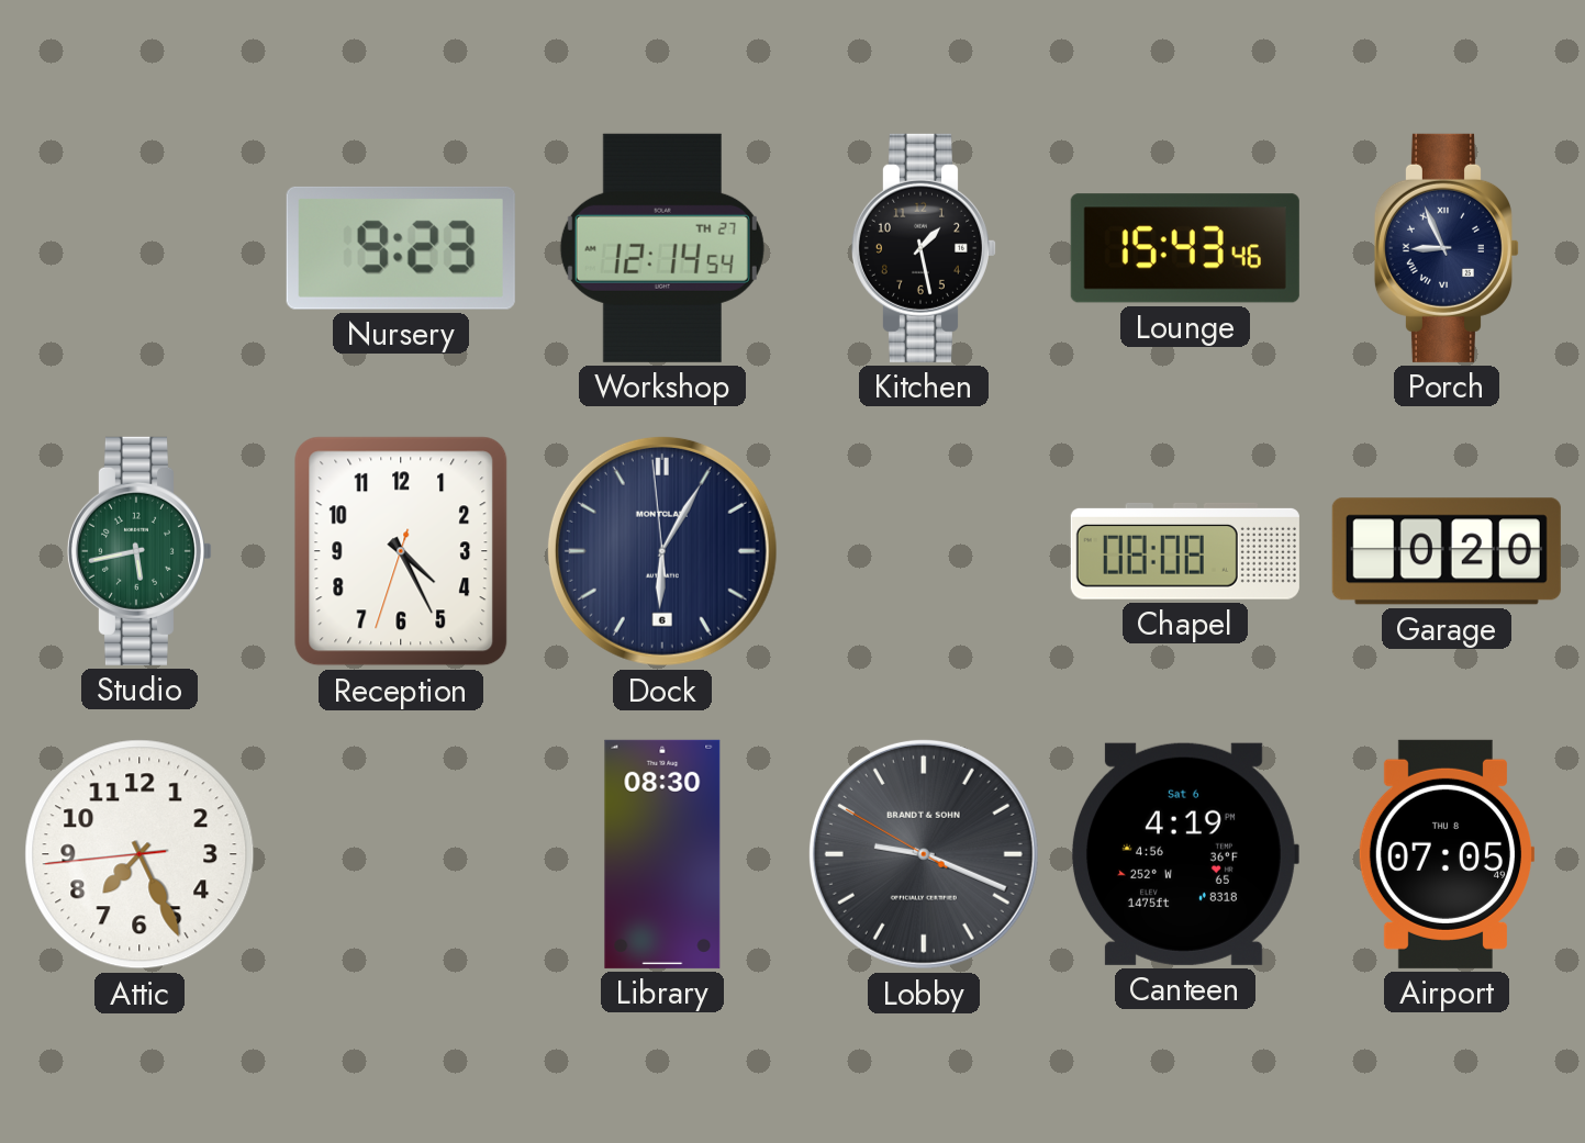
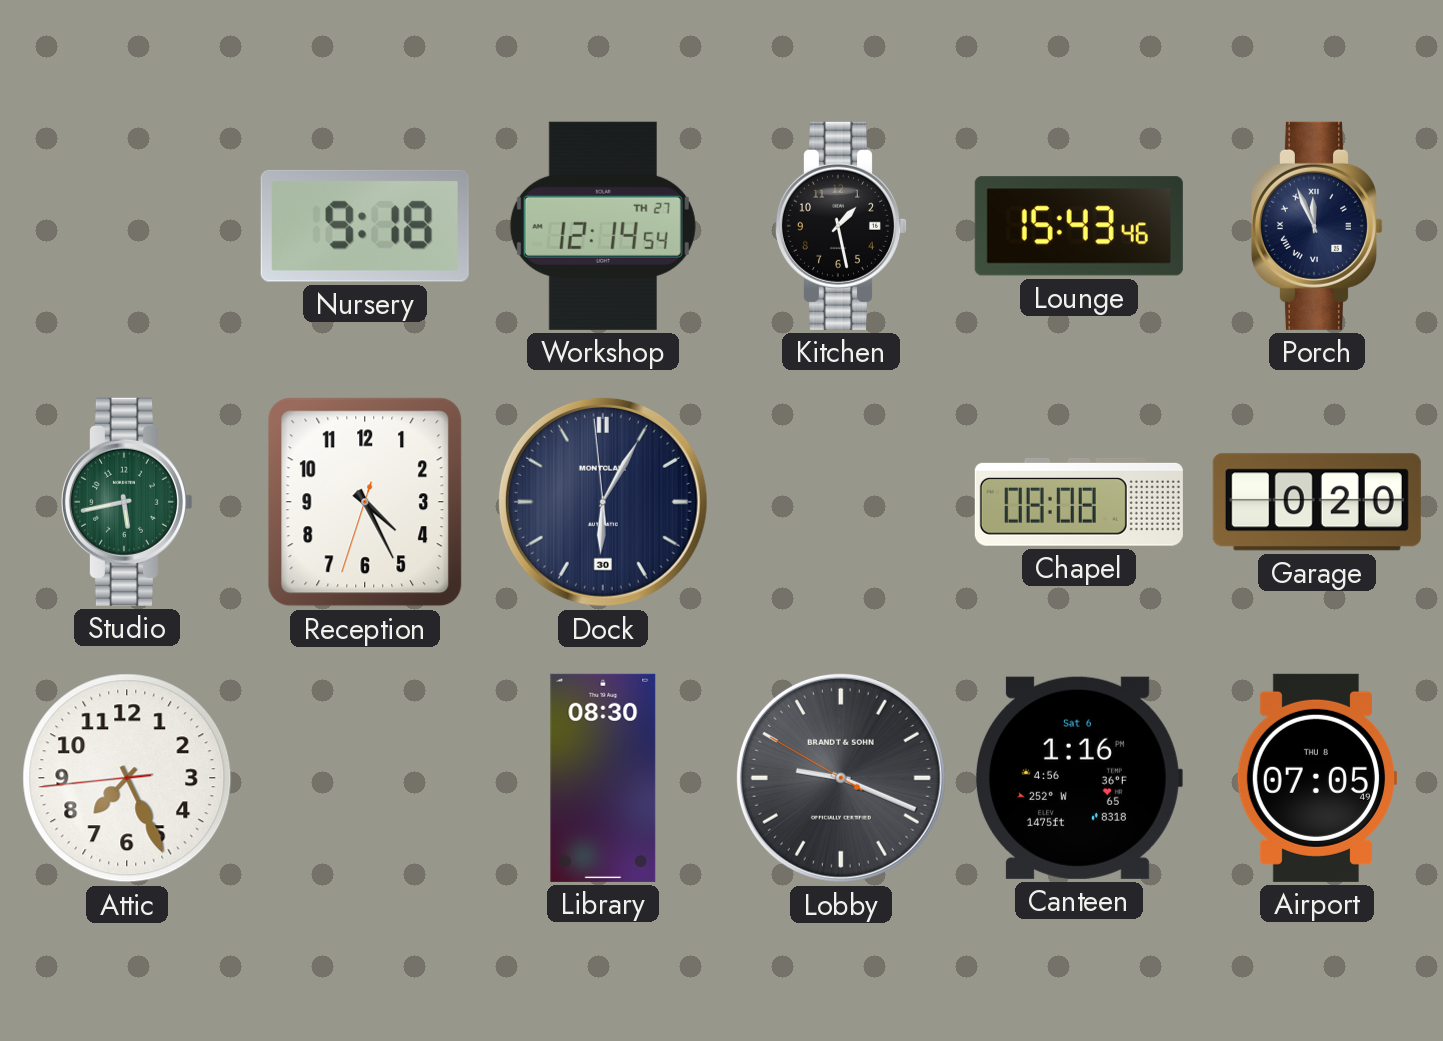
Nursery: 9:23 -> 9:18 (365, 226)
Porch: 8:56 -> 11:56 (1317, 226)
Dock date: 6 -> 30 (603, 502)
Canteen: 4:19 -> 1:16 (1079, 778)
